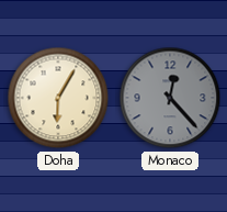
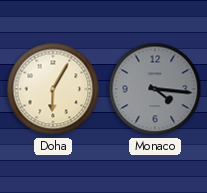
Monaco: 12:23 -> 4:16 (155, 89)
